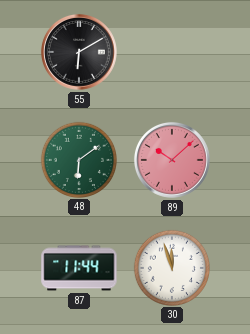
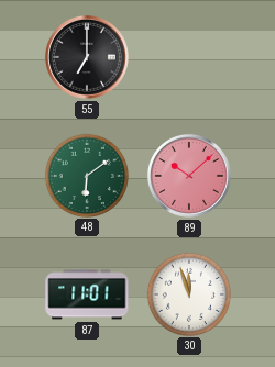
55: 6:10 -> 7:00 (87, 57)
87: 11:44 -> 11:01 (87, 294)
